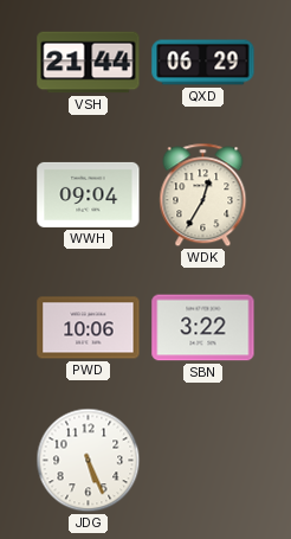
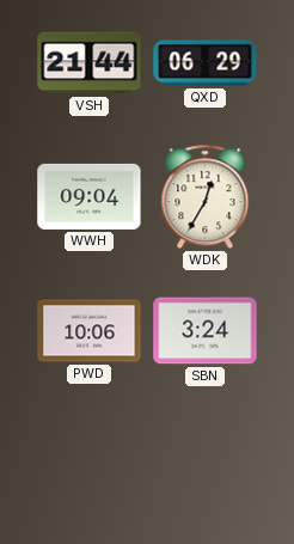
SBN: 3:22 -> 3:24 (206, 331)
JDG: 5:26 -> none (89, 461)
